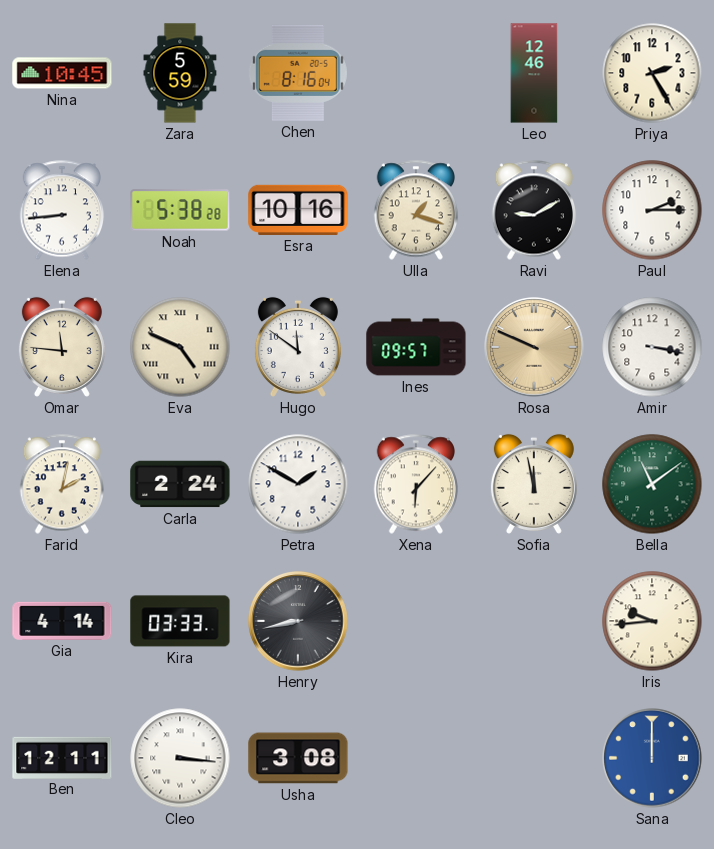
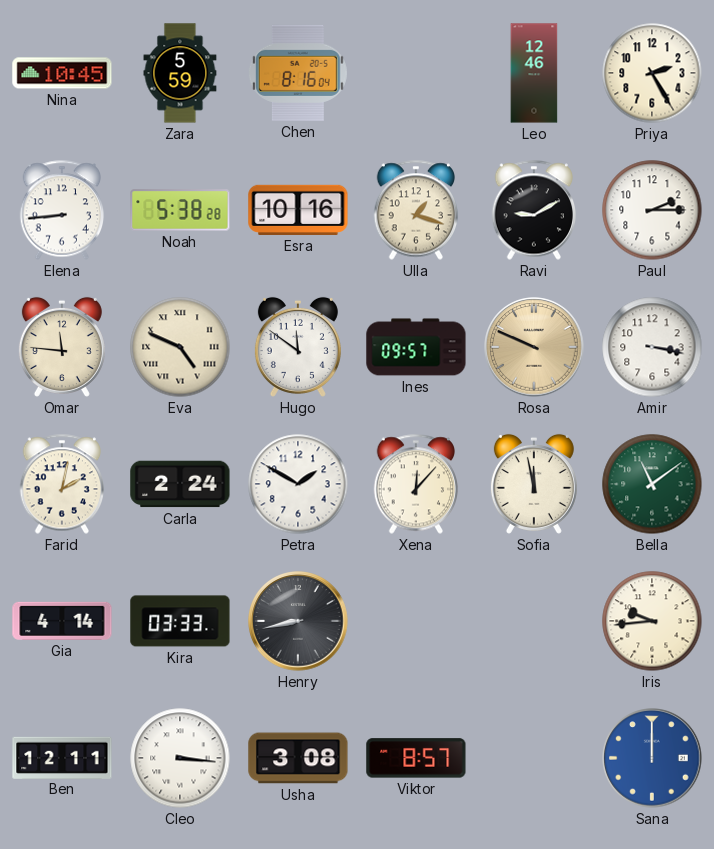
Xena: 6:07 -> 12:07 (416, 484)
Viktor: none -> 8:57 (416, 758)
